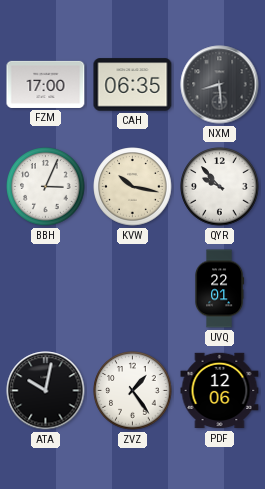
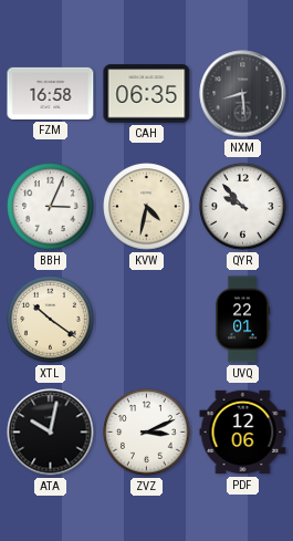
FZM: 17:00 -> 16:58 (51, 93)
KVW: 10:17 -> 4:32 (147, 207)
XTL: none -> 10:21 (51, 320)
ZVZ: 1:24 -> 3:11 (147, 433)
